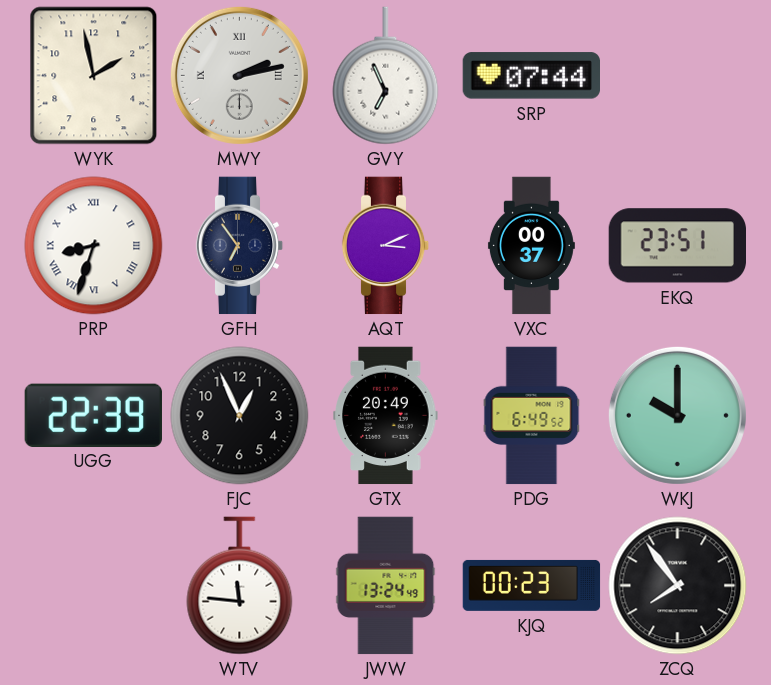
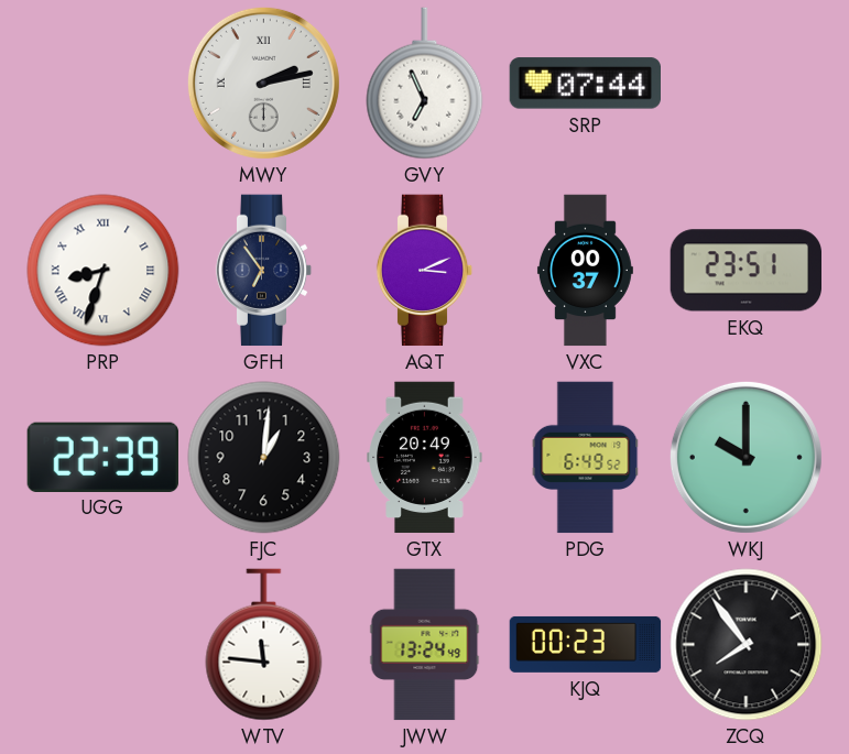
WYK: 1:58 -> none (94, 76)
FJC: 12:56 -> 1:01 (264, 458)
